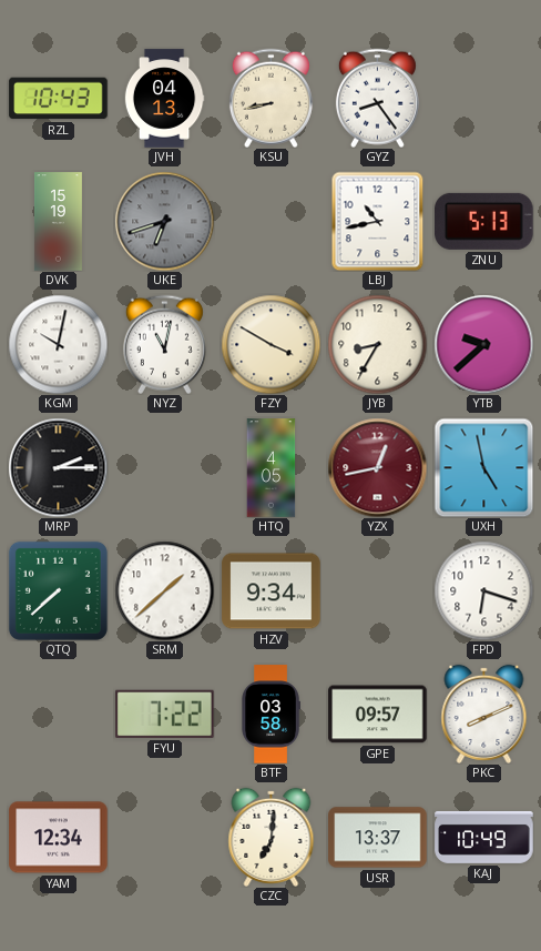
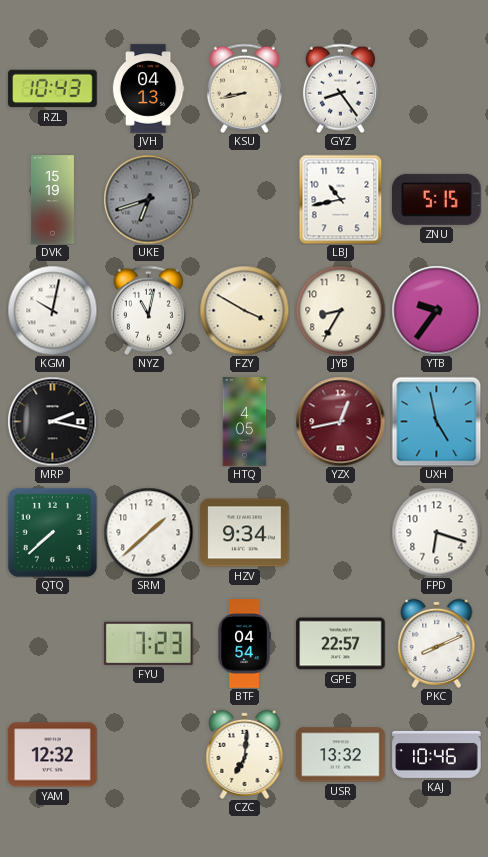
ZNU: 5:13 -> 5:15 (437, 199)
YTB: 9:38 -> 9:36 (436, 310)
MRP: 2:15 -> 2:17 (52, 421)
FYU: 7:22 -> 7:23 (149, 643)
BTF: 03:58 -> 04:54 (244, 644)
GPE: 09:57 -> 22:57 (341, 644)
YAM: 12:34 -> 12:32 (53, 755)
USR: 13:37 -> 13:32 (341, 755)
KAJ: 10:49 -> 10:46 (437, 754)
